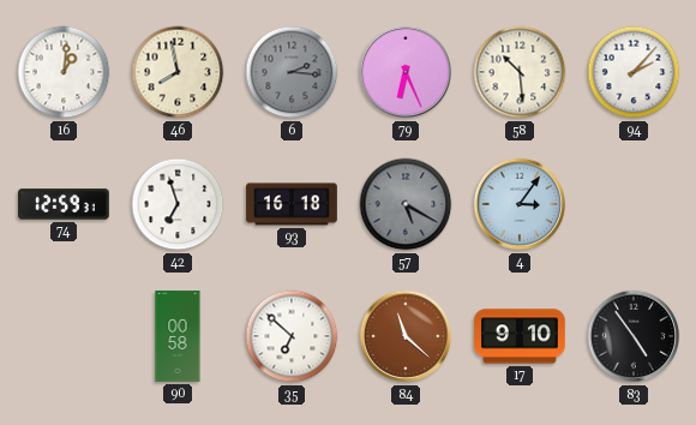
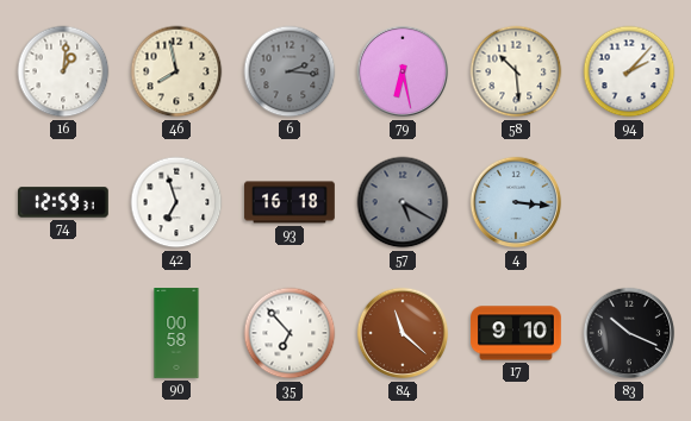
79: 6:26 -> 6:28 (403, 71)
4: 3:06 -> 3:16 (516, 202)
35: 6:52 -> 6:53 (290, 333)
83: 4:54 -> 10:19 (629, 333)
